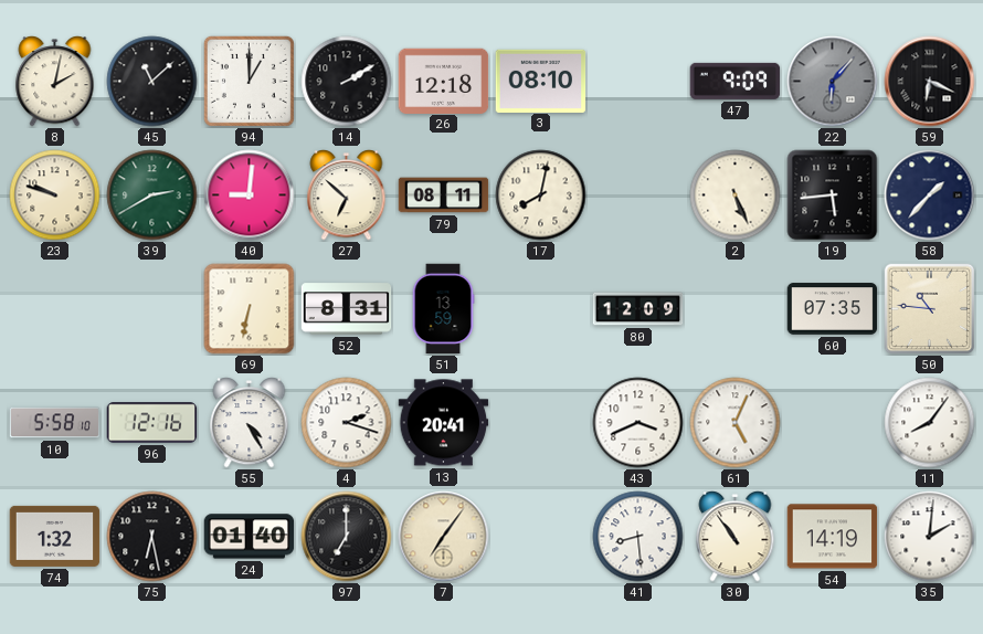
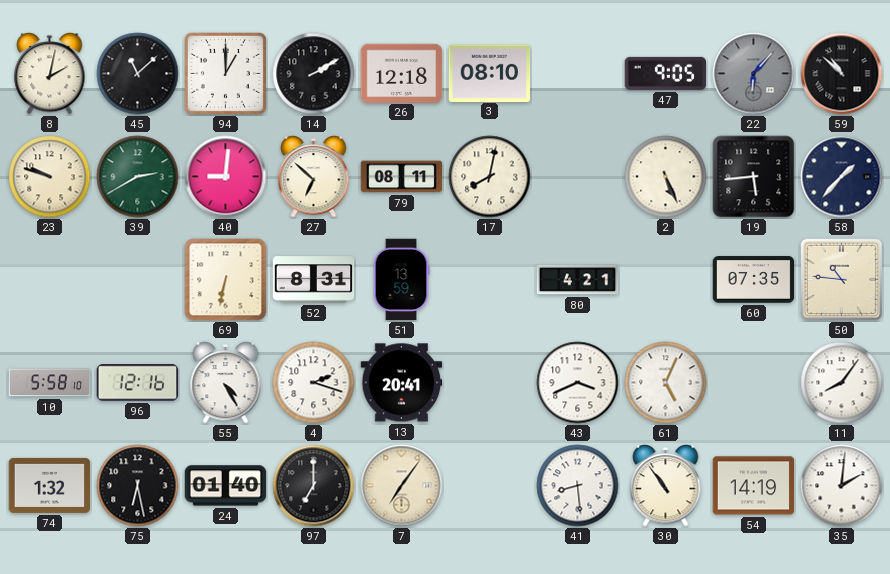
47: 9:09 -> 9:05 (666, 73)
59: 6:19 -> 10:52 (842, 74)
80: 12:09 -> 4:21 (578, 280)
